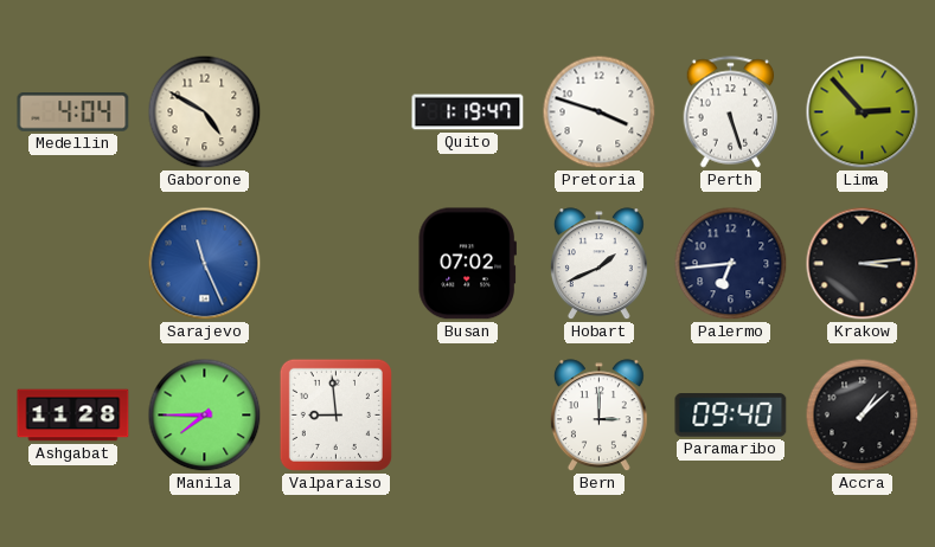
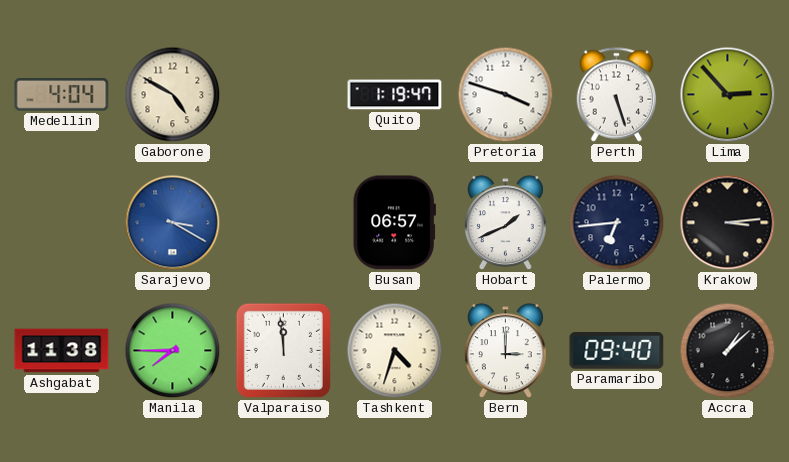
Sarajevo: 11:26 -> 3:20 (173, 223)
Busan: 07:02 -> 06:57 (394, 223)
Ashgabat: 11:28 -> 11:38 (62, 351)
Valparaiso: 8:59 -> 11:59 (283, 350)
Tashkent: none -> 4:33 (395, 351)
